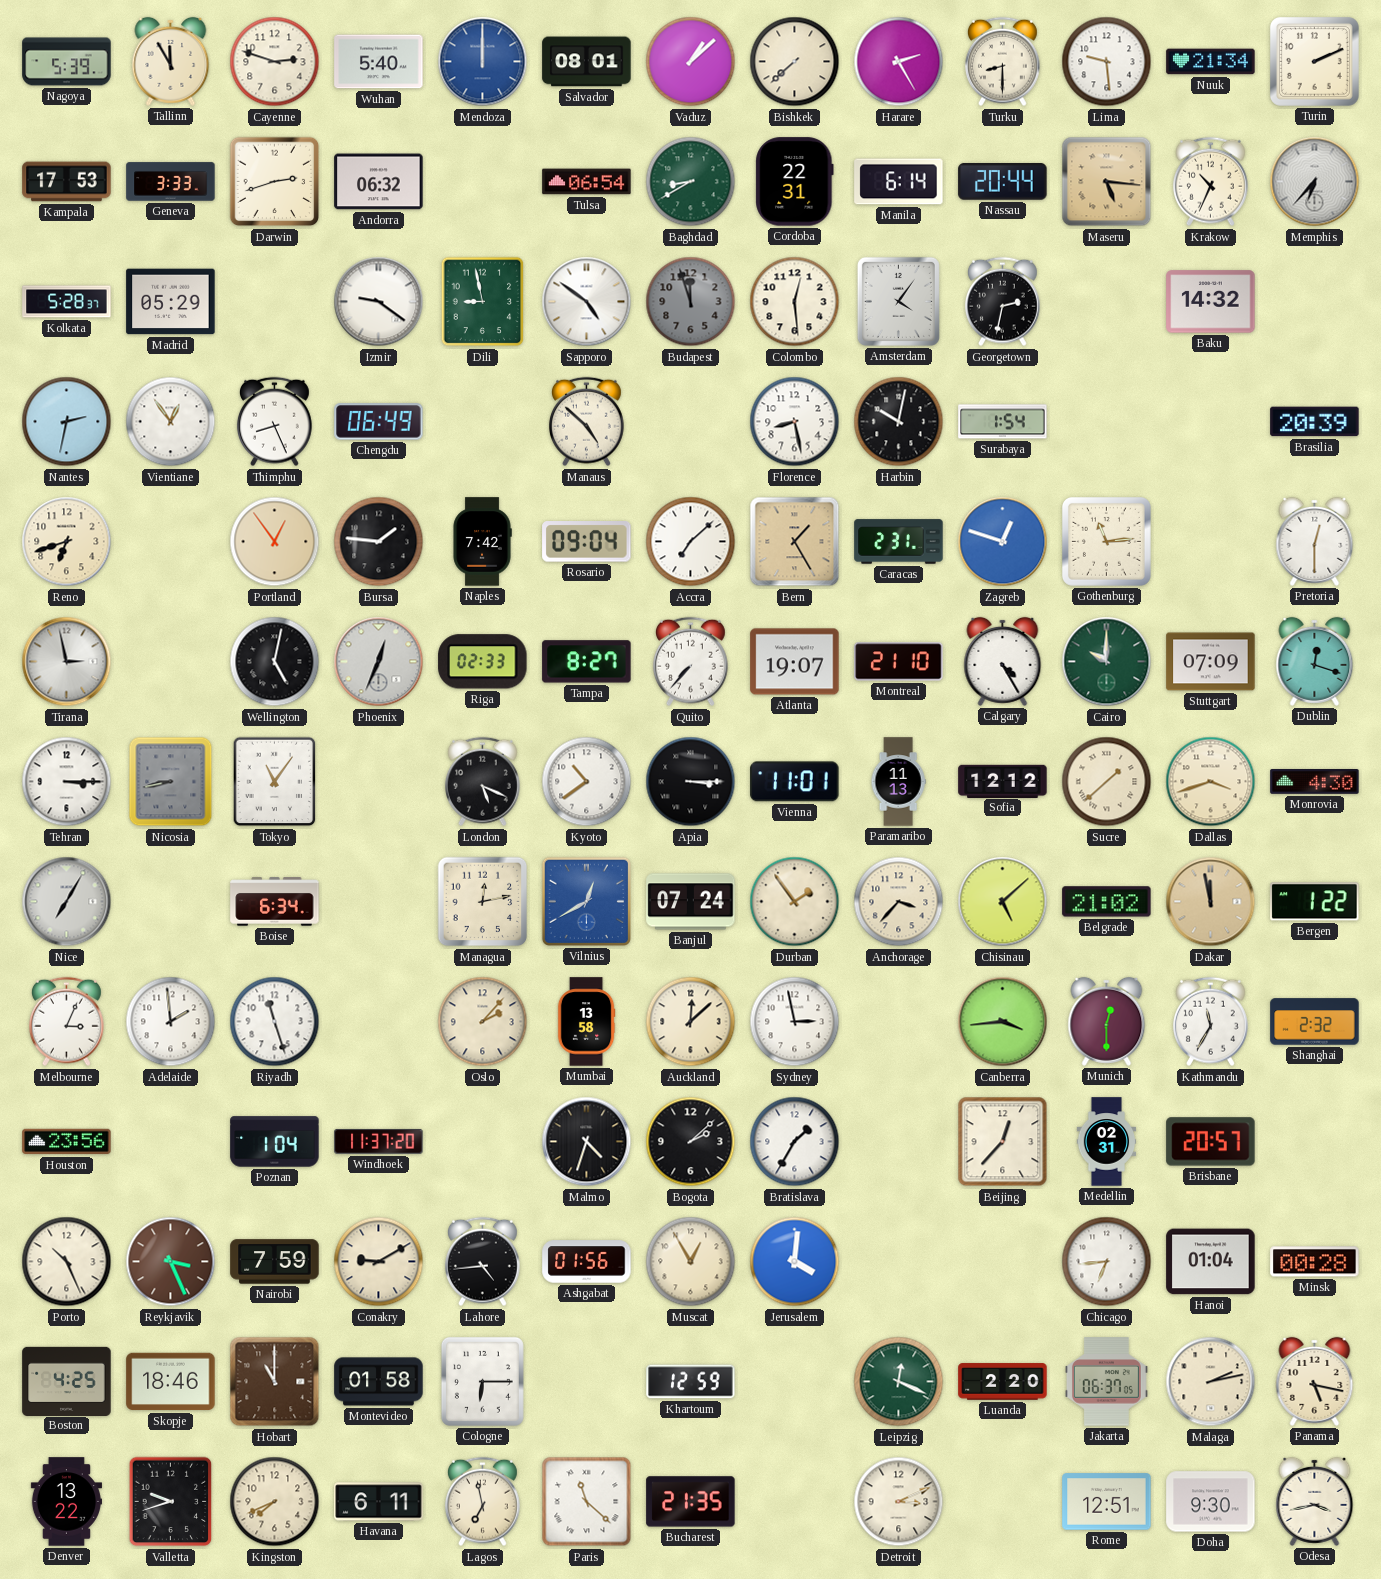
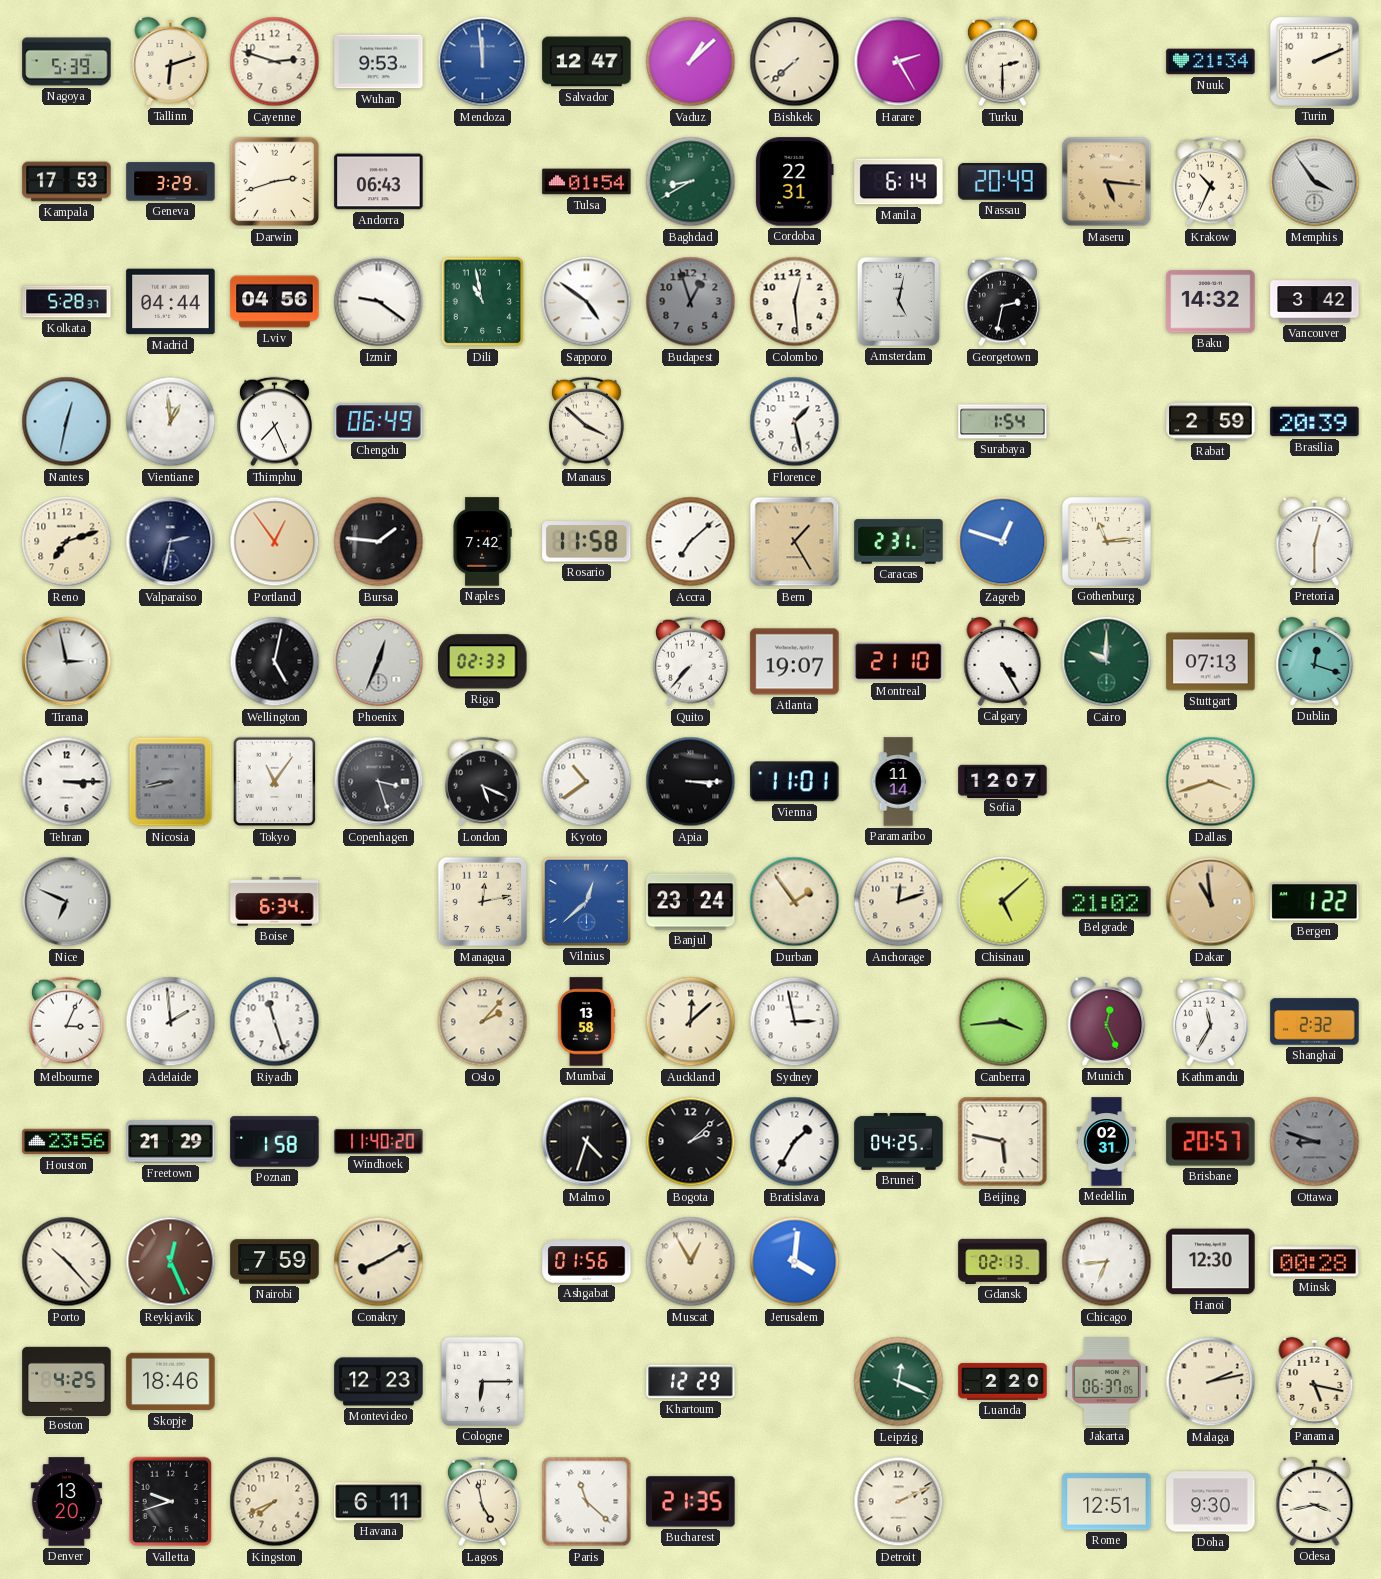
Tallinn: 11:55 -> 6:12 (171, 61)
Wuhan: 5:40 -> 9:53 (379, 62)
Mendoza: 12:00 -> 11:59 (483, 62)
Salvador: 08:01 -> 12:47 (587, 62)
Turku: 8:30 -> 2:30 (1002, 62)
Lima: 9:29 -> none (1107, 62)
Geneva: 3:33 -> 3:29 (171, 182)
Andorra: 06:32 -> 06:43 (379, 182)
Tulsa: 06:54 -> 01:54 (587, 182)
Nassau: 20:44 -> 20:49 (1003, 182)
Memphis: 6:37 -> 3:54 (1315, 182)
Madrid: 05:29 -> 04:44 (171, 302)
Lviv: none -> 04:56 (275, 302)
Dili: 8:58 -> 10:58 (483, 302)
Budapest: 11:57 -> 12:57 (691, 302)
Amsterdam: 4:06 -> 5:02 (898, 301)
Vancouver: none -> 3:42 (1315, 302)
Nantes: 2:32 -> 12:32 (67, 422)
Vientiane: 12:54 -> 12:59 (171, 422)
Thimphu: 8:26 -> 7:26 (274, 422)
Manaus: 4:52 -> 3:52 (586, 422)
Florence: 8:28 -> 1:28 (795, 422)
Harbin: 10:02 -> none (899, 422)
Rabat: none -> 2:59 (1211, 422)
Reno: 6:42 -> 7:12 (67, 542)
Valparaiso: none -> 2:32 (171, 542)
Rosario: 09:04 -> 11:58 (587, 542)
Tampa: 8:27 -> none (587, 662)
Stuttgart: 07:09 -> 07:13 (1211, 662)
Copenhagen: none -> 3:27 (379, 782)
Paramaribo: 11:13 -> 11:14 (898, 782)
Sofia: 12:12 -> 12:07 (1003, 781)
Sucre: 1:38 -> none (1107, 782)
Monrovia: 4:30 -> none (1315, 782)
Nice: 7:05 -> 6:49 (67, 902)
Vilnius: 12:40 -> 12:38 (586, 901)
Banjul: 07:24 -> 23:24 (691, 902)
Anchorage: 3:37 -> 12:12 (899, 902)
Dakar: 11:58 -> 10:59 (1211, 902)
Munich: 12:30 -> 12:26 (1107, 1021)
Freetown: none -> 21:29 (171, 1142)
Poznan: 1:04 -> 1:58 (275, 1142)
Windhoek: 11:37 -> 11:40 (379, 1141)
Brunei: none -> 04:25 (899, 1142)
Beijing: 12:37 -> 5:47 (1003, 1142)
Ottawa: none -> 8:48 (1315, 1142)
Porto: 10:26 -> 10:23 (67, 1262)
Reykjavik: 3:26 -> 12:26 (171, 1262)
Conakry: 9:10 -> 8:10 (379, 1262)
Lahore: 4:44 -> none (482, 1262)
Gdansk: none -> 02:13 (1003, 1261)
Hanoi: 01:04 -> 12:30 (1211, 1262)
Hobart: 11:00 -> none (275, 1382)
Montevideo: 01:58 -> 12:23 (379, 1382)
Khartoum: 12:59 -> 12:29 (691, 1382)
Denver: 13:22 -> 13:20 (66, 1502)
Lagos: 6:58 -> 4:58 (482, 1502)
Detroit: 3:11 -> 2:11 (899, 1502)
